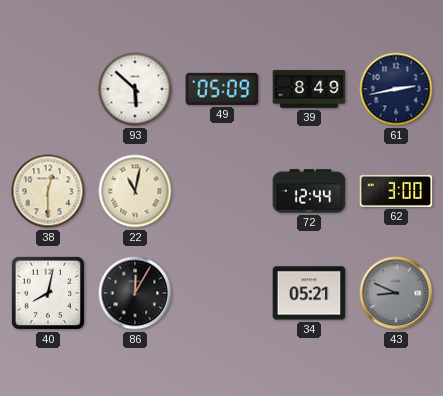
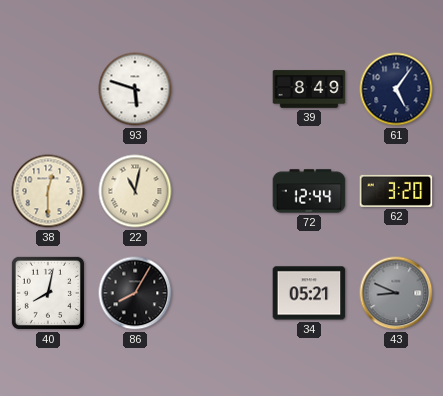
93: 5:52 -> 5:48 (135, 89)
49: 05:09 -> none (222, 89)
61: 2:43 -> 5:06 (396, 89)
62: 3:00 -> 3:20 (396, 191)
86: 12:05 -> 8:05 (135, 293)
